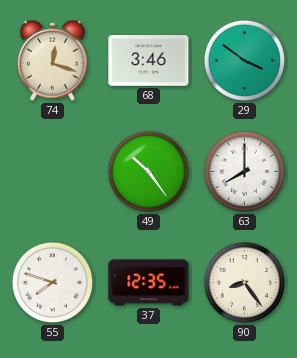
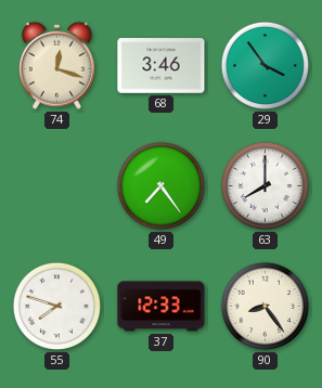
29: 3:51 -> 3:54 (265, 65)
49: 10:24 -> 7:24 (160, 185)
37: 12:35 -> 12:33 (162, 307)
